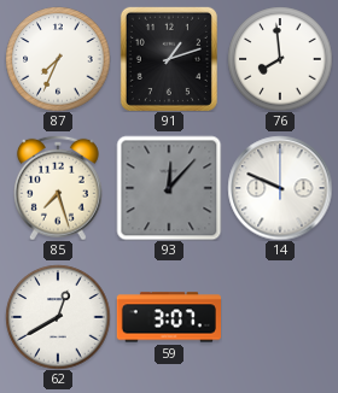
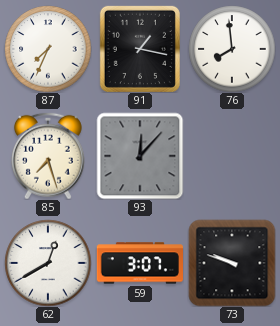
91: 1:12 -> 1:17 (140, 49)
14: 9:49 -> none (280, 188)
73: none -> 9:48 (232, 263)
